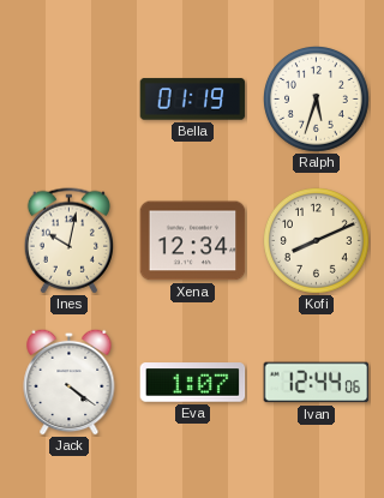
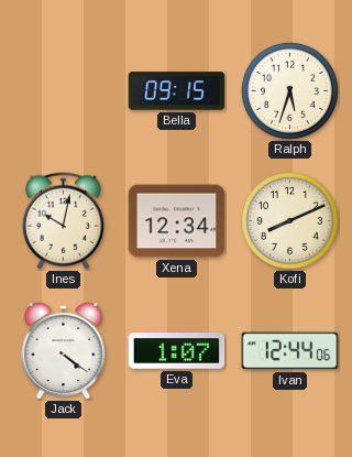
Bella: 01:19 -> 09:15 (177, 91)
